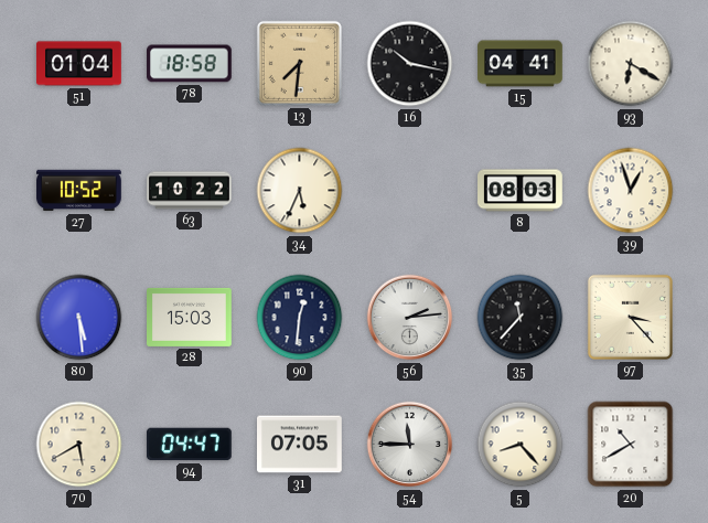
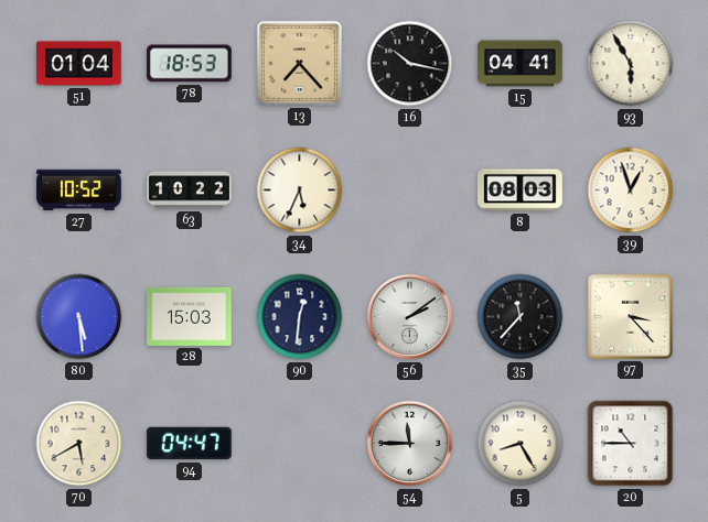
78: 18:58 -> 18:53 (190, 64)
13: 7:31 -> 7:23 (299, 63)
93: 6:20 -> 5:55 (631, 64)
56: 2:14 -> 2:09 (410, 317)
31: 07:05 -> none (300, 445)
5: 8:23 -> 8:25 (521, 444)
20: 10:40 -> 10:45 (631, 444)
